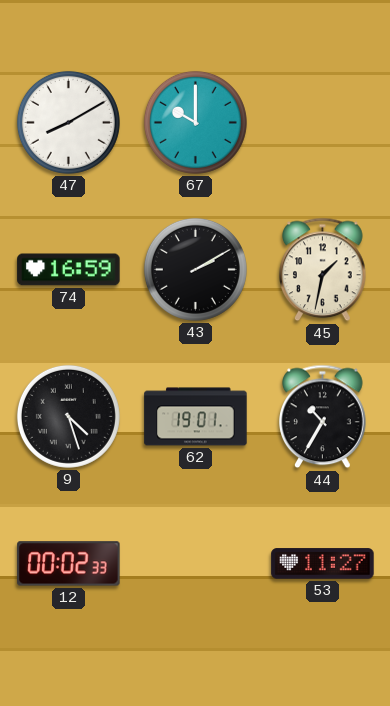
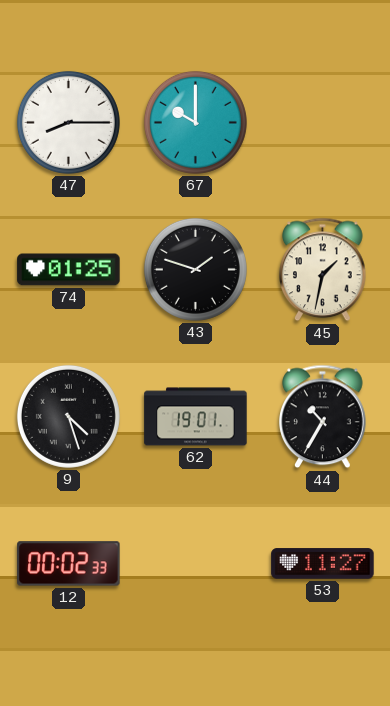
47: 8:10 -> 8:15 (68, 122)
74: 16:59 -> 01:25 (69, 270)
43: 2:10 -> 1:48 (195, 269)
